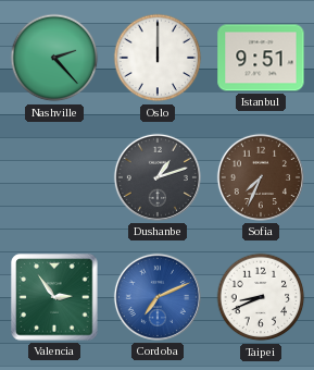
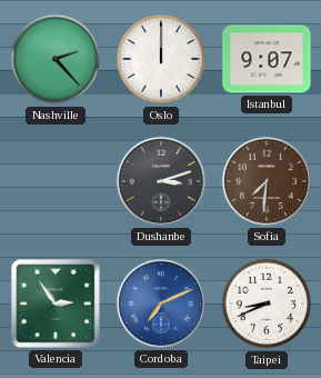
Istanbul: 9:51 -> 9:07 (267, 59)
Dushanbe: 1:12 -> 3:12 (161, 181)
Sofia: 7:34 -> 7:31 (267, 181)
